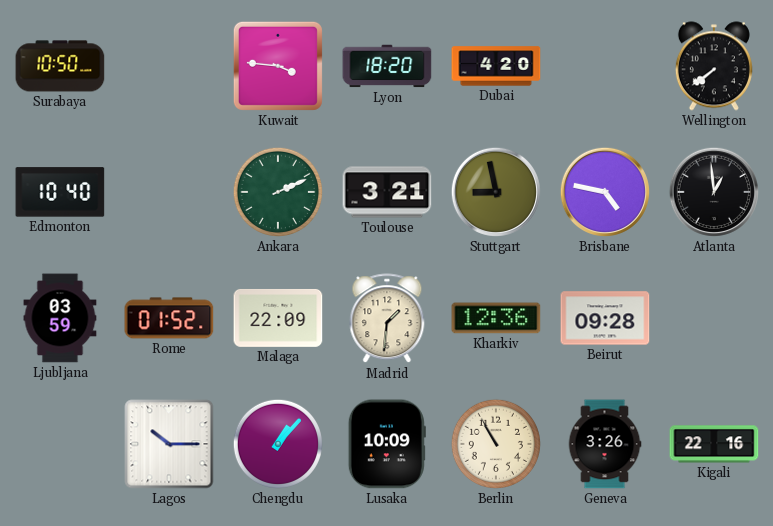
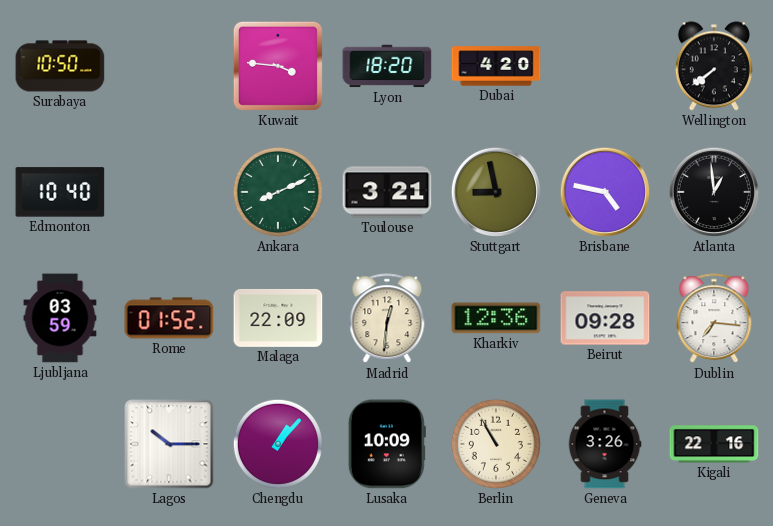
Ankara: 2:11 -> 8:11 (278, 192)
Madrid: 1:31 -> 12:31 (387, 319)
Dublin: none -> 7:16 (714, 319)
